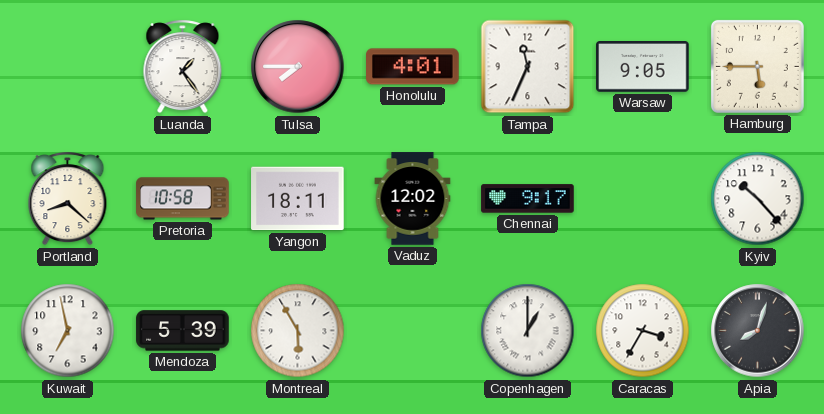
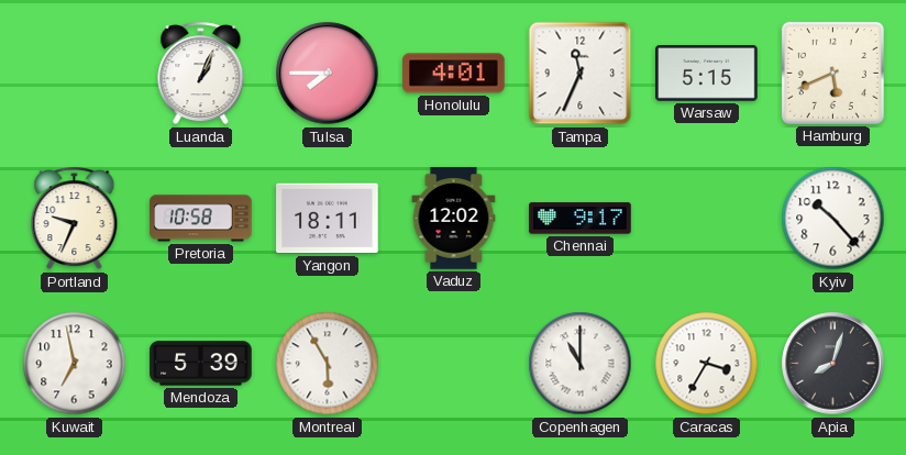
Luanda: 1:24 -> 1:04 (201, 74)
Warsaw: 9:05 -> 5:15 (707, 74)
Hamburg: 5:45 -> 5:41 (832, 73)
Portland: 8:22 -> 9:34 (75, 219)
Copenhagen: 1:00 -> 11:00 (581, 364)
